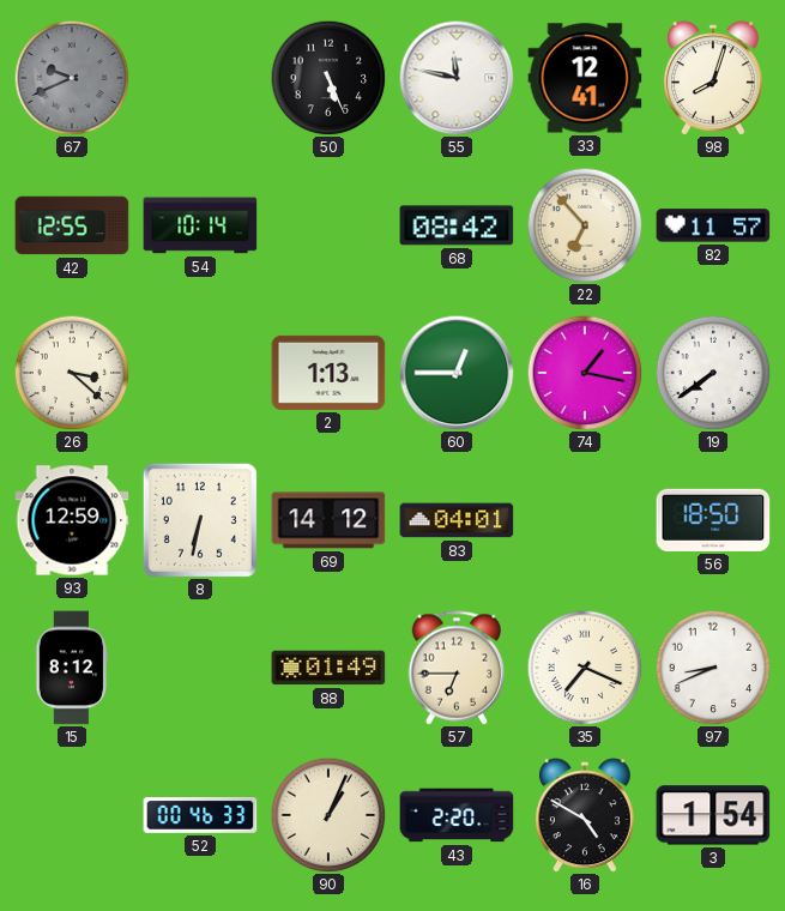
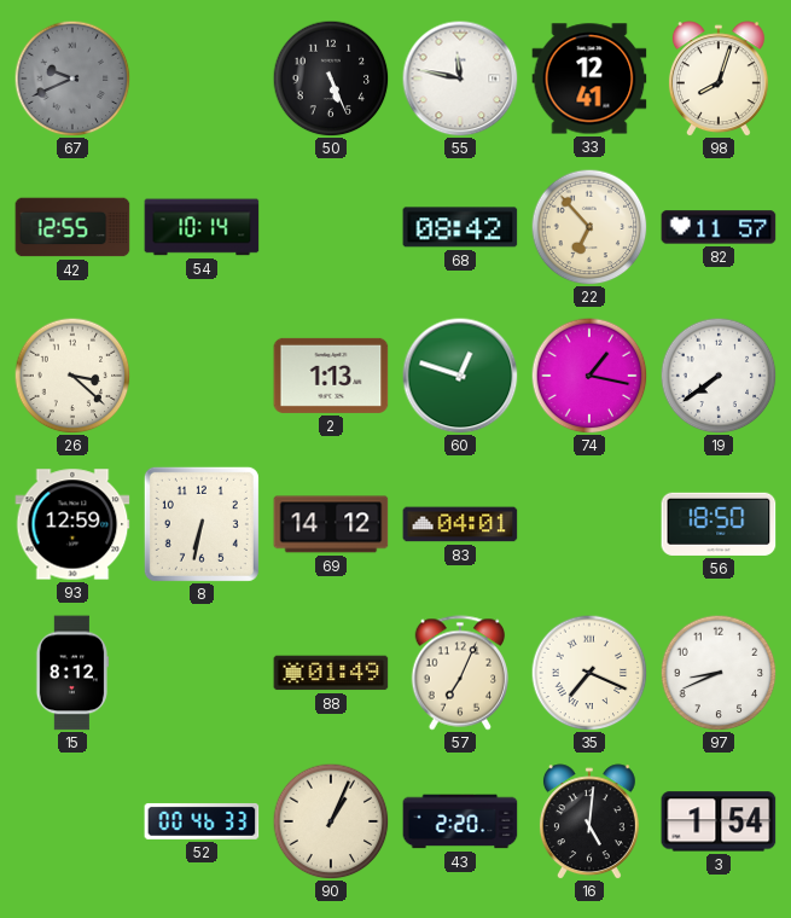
60: 12:45 -> 12:48 (460, 376)
57: 6:45 -> 7:04 (460, 673)
16: 4:50 -> 5:01 (589, 821)
